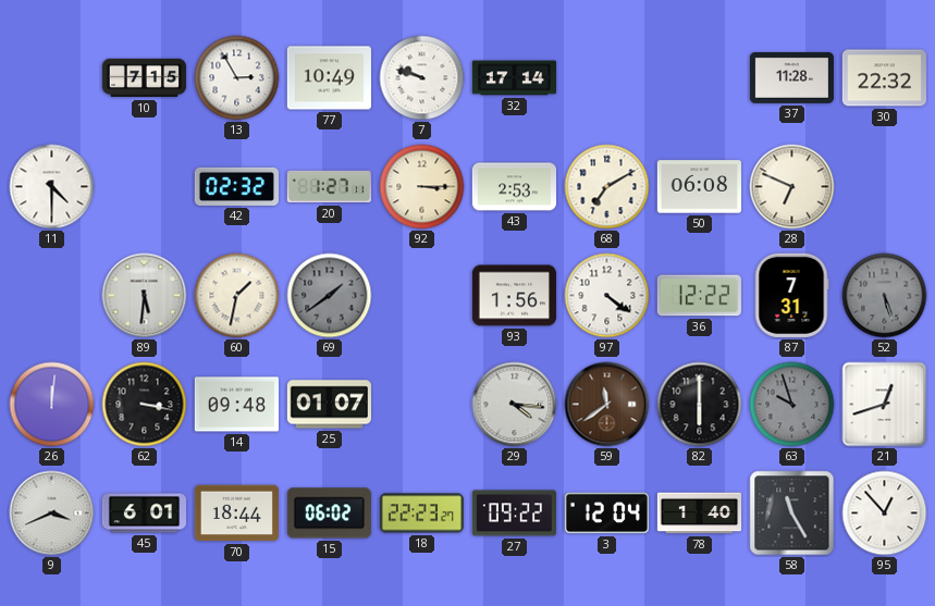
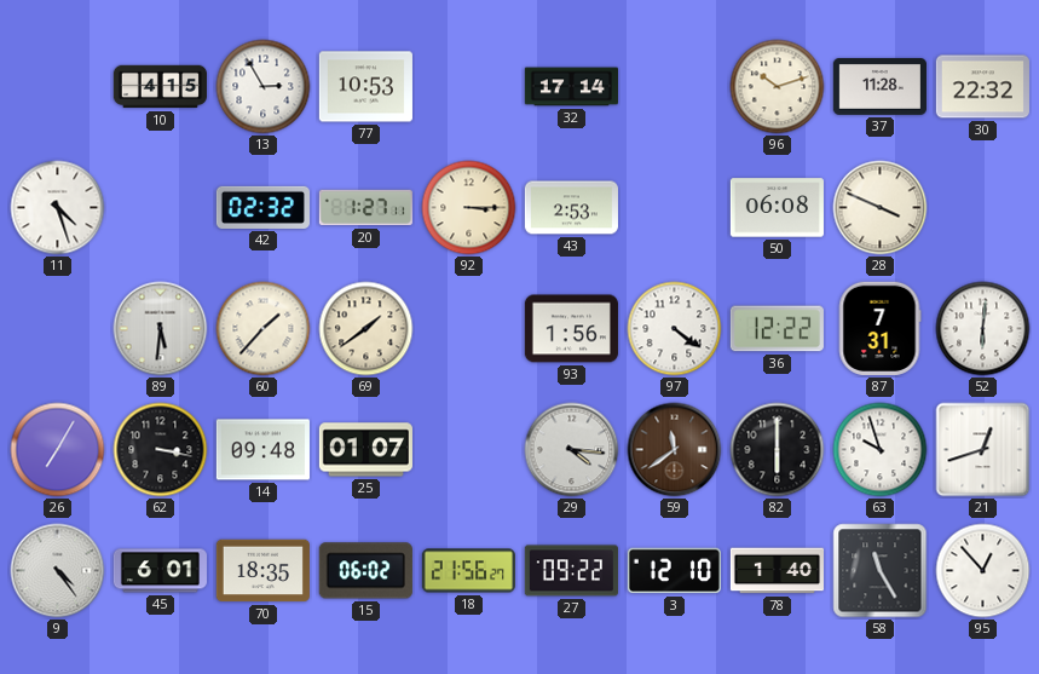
10: 7:15 -> 4:15 (160, 87)
77: 10:49 -> 10:53 (365, 87)
7: 9:48 -> none (422, 78)
96: none -> 10:12 (778, 87)
11: 4:30 -> 4:27 (58, 208)
68: 7:10 -> none (607, 187)
28: 6:49 -> 3:49 (881, 208)
60: 1:32 -> 1:37 (264, 329)
69 dial: grey -> cream (366, 329)
52: 5:27 -> 6:01 (983, 329)
52 dial: grey -> white (983, 329)
26: 12:01 -> 7:05 (58, 450)
63 dial: grey -> white (881, 450)
9: 3:41 -> 4:24 (58, 571)
70: 18:44 -> 18:35 (262, 571)
18: 22:23 -> 21:56 (468, 571)
3: 12:04 -> 12:10 (674, 571)
